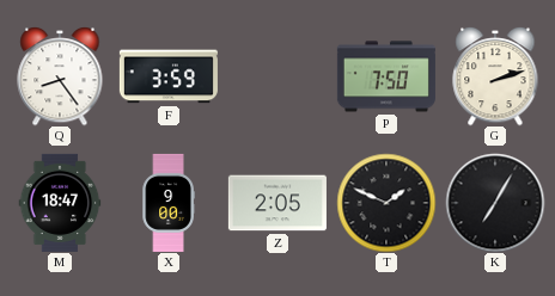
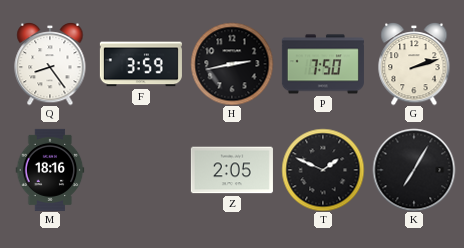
H: none -> 2:43 (232, 64)
M: 18:47 -> 18:16 (50, 170)
X: 9:00 -> none (169, 203)
